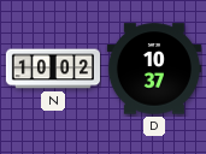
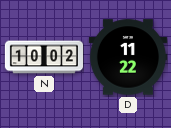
D: 10:37 -> 11:22 (128, 57)
